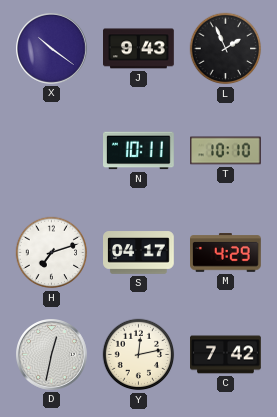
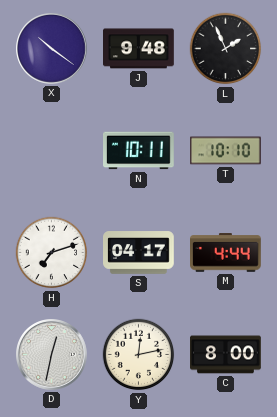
J: 9:43 -> 9:48 (139, 49)
M: 4:29 -> 4:44 (226, 253)
C: 7:42 -> 8:00 (226, 355)
